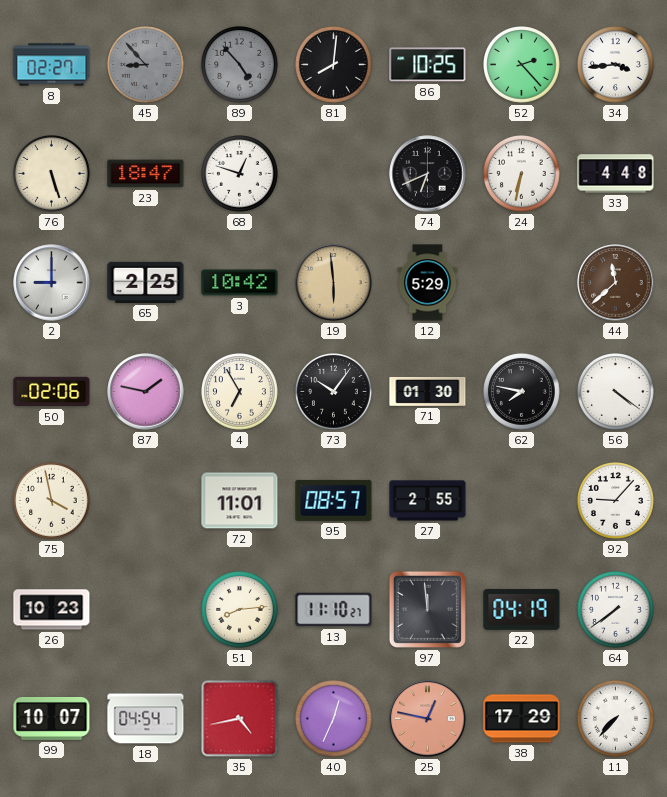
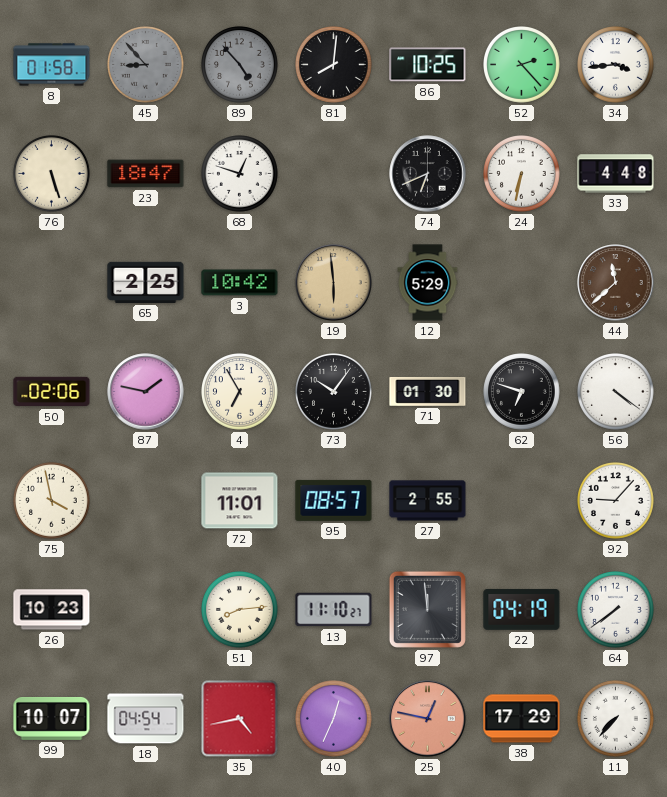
8: 02:27 -> 01:58 (52, 65)
2: 9:00 -> none (52, 283)
62: 7:47 -> 6:48 (522, 392)
